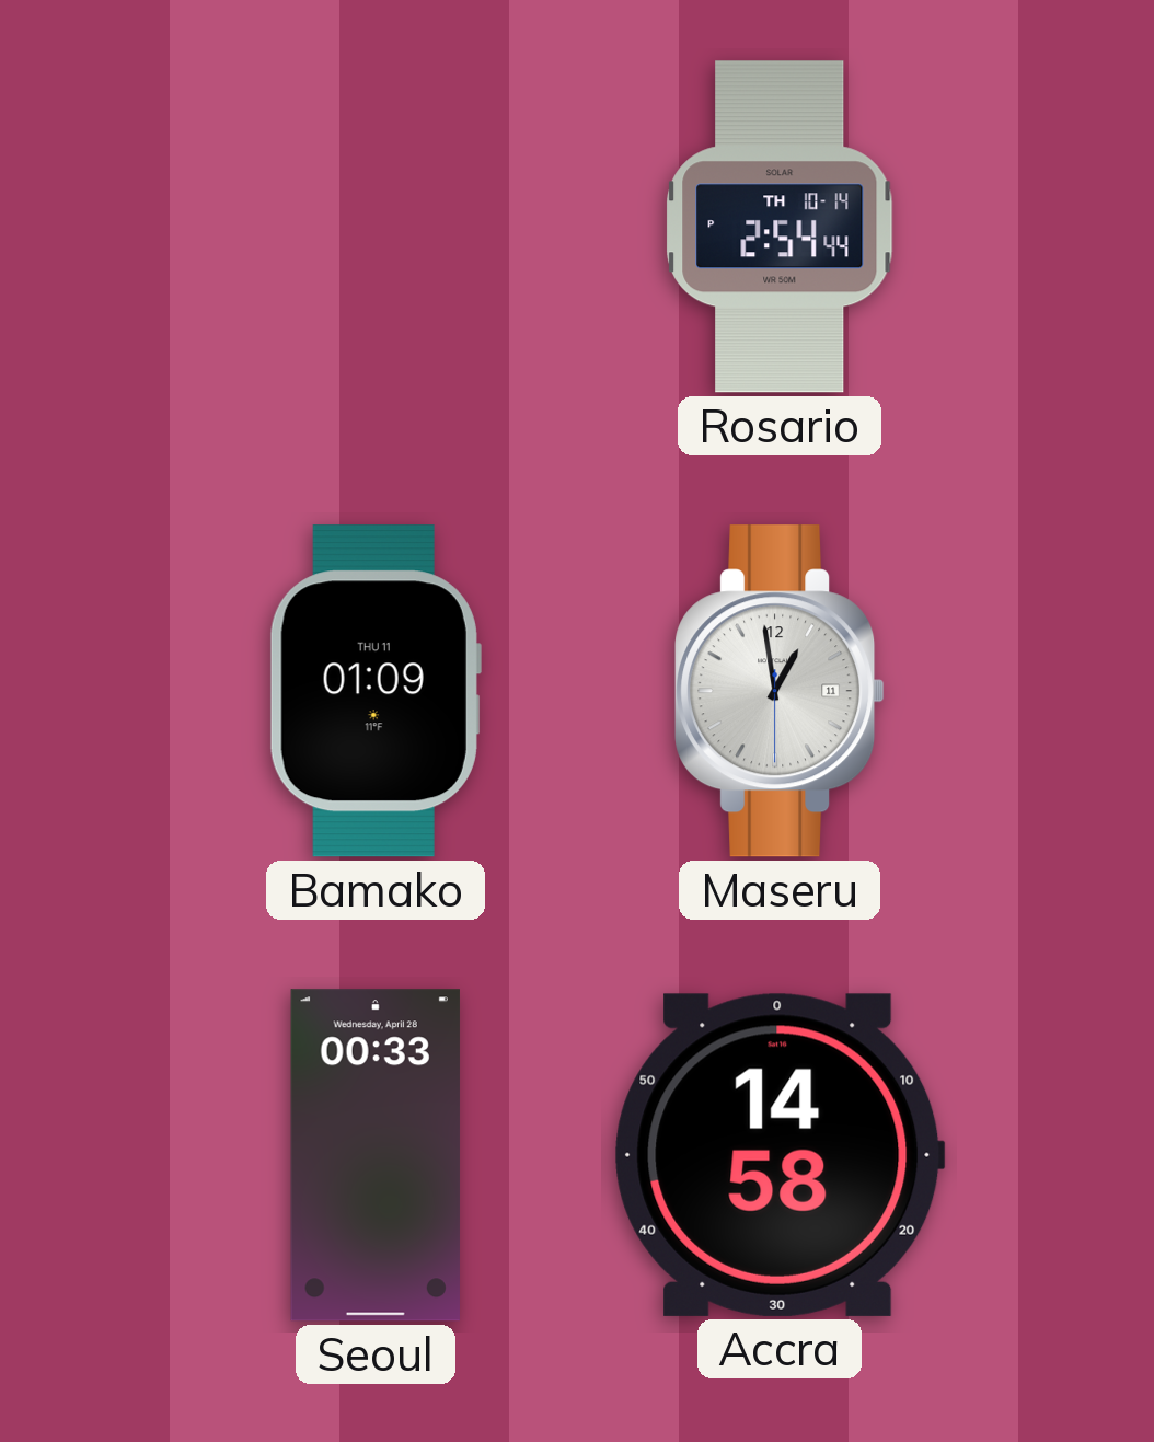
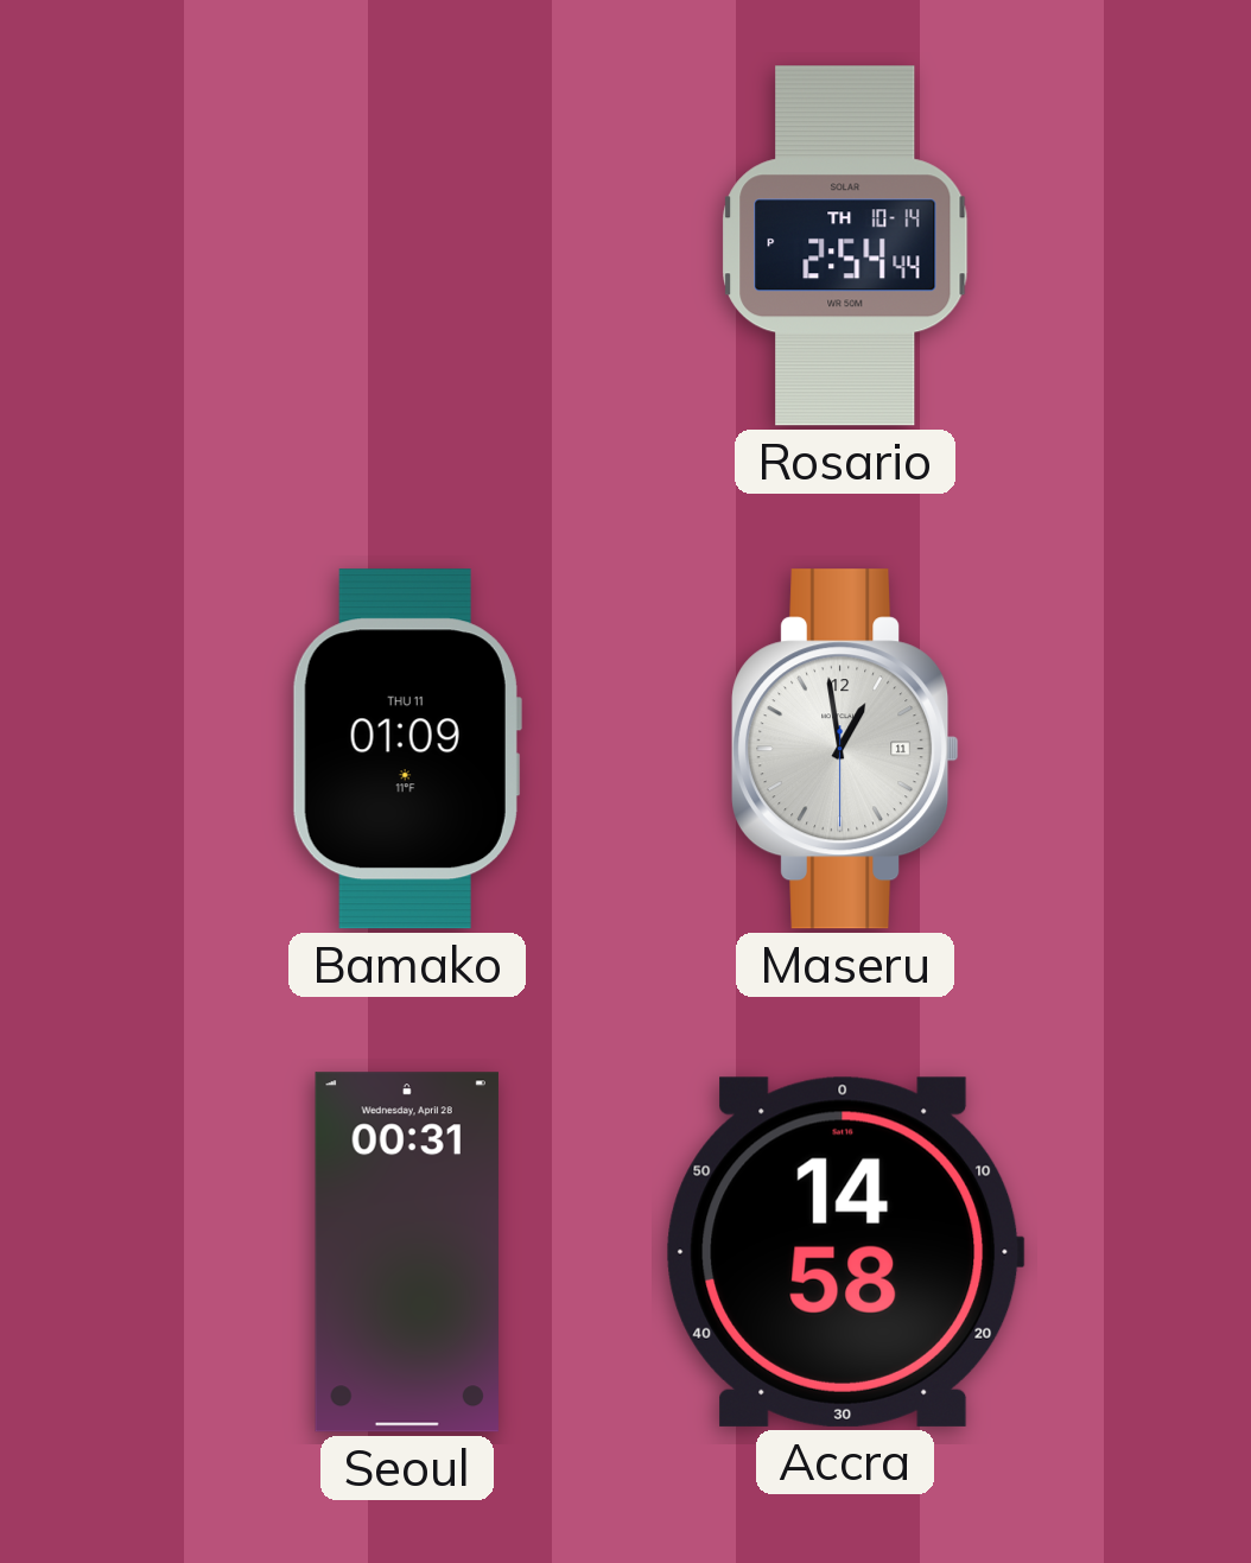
Seoul: 00:33 -> 00:31 (407, 1252)
